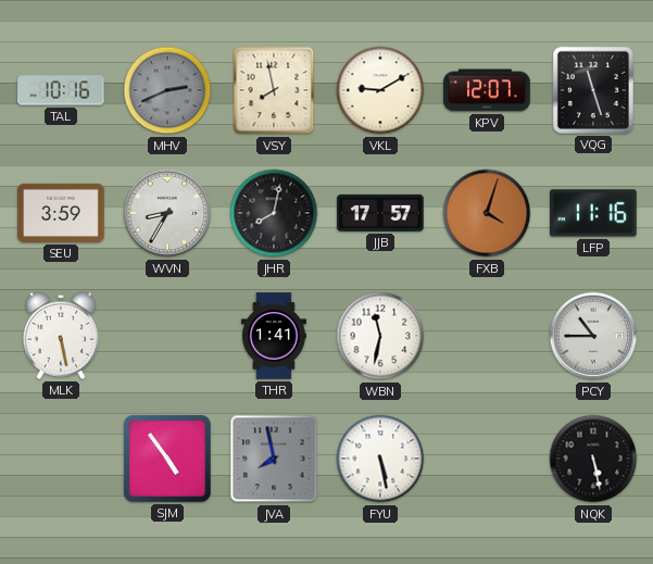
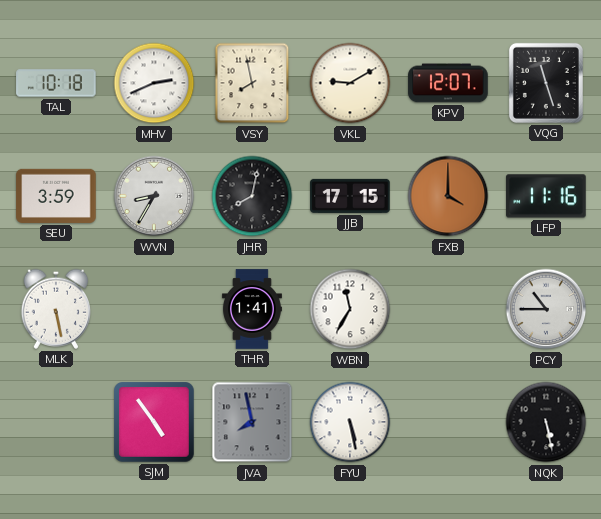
TAL: 10:16 -> 10:18 (56, 83)
MHV dial: grey -> white (154, 83)
JJB: 17:57 -> 17:15 (350, 196)
FXB: 4:03 -> 4:00 (448, 196)
WBN: 11:32 -> 11:35 (350, 309)
